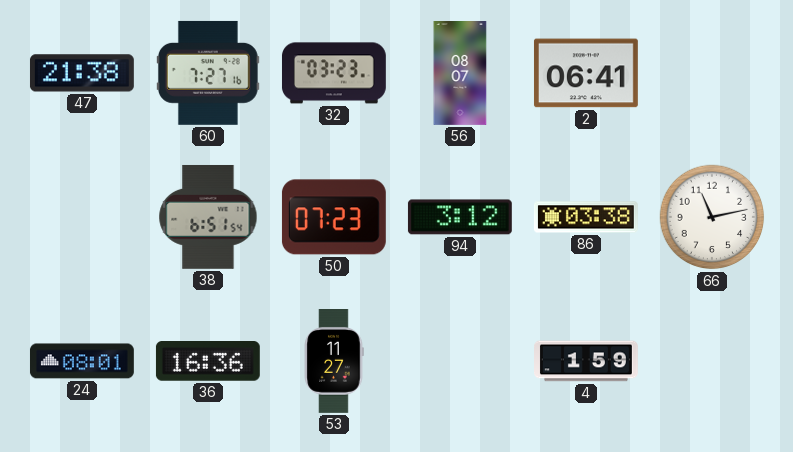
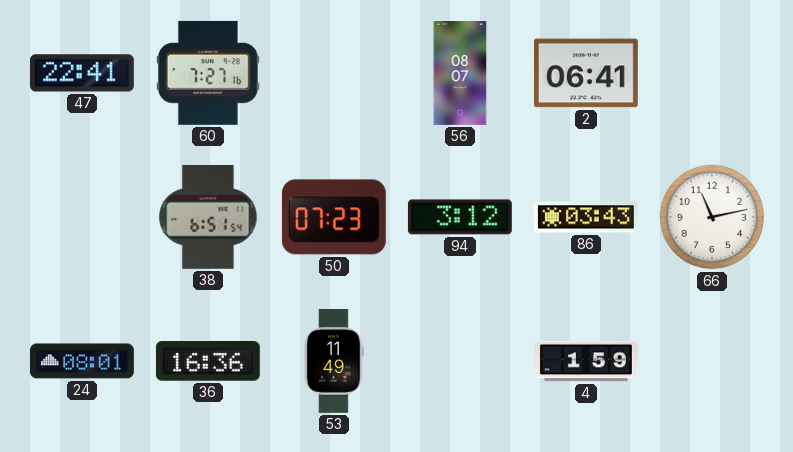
47: 21:38 -> 22:41 (82, 73)
32: 03:23 -> none (334, 73)
86: 03:38 -> 03:43 (586, 217)
53: 11:27 -> 11:49 (334, 362)
